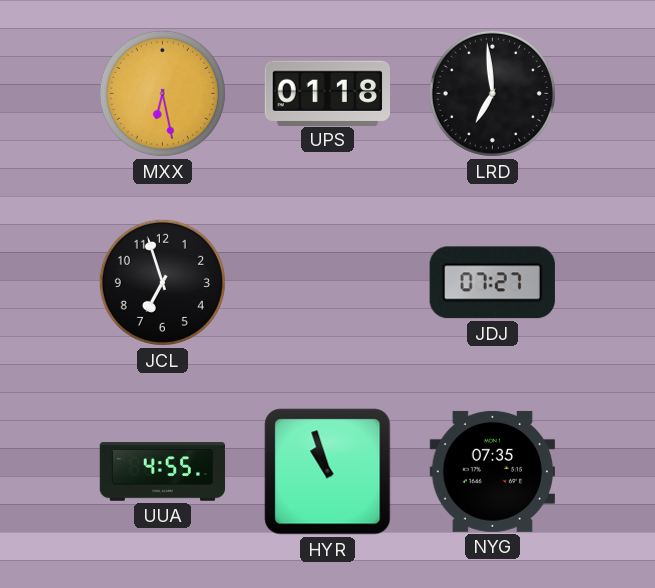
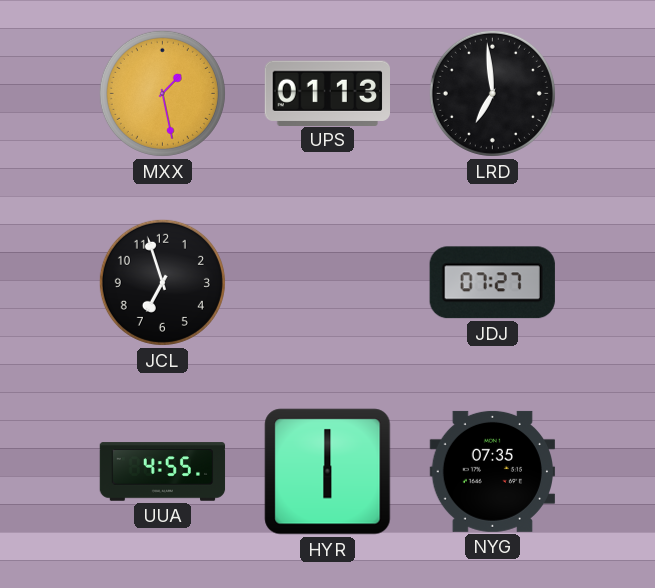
MXX: 6:28 -> 1:28 (162, 93)
UPS: 01:18 -> 01:13 (327, 93)
HYR: 10:57 -> 6:00 (328, 472)
